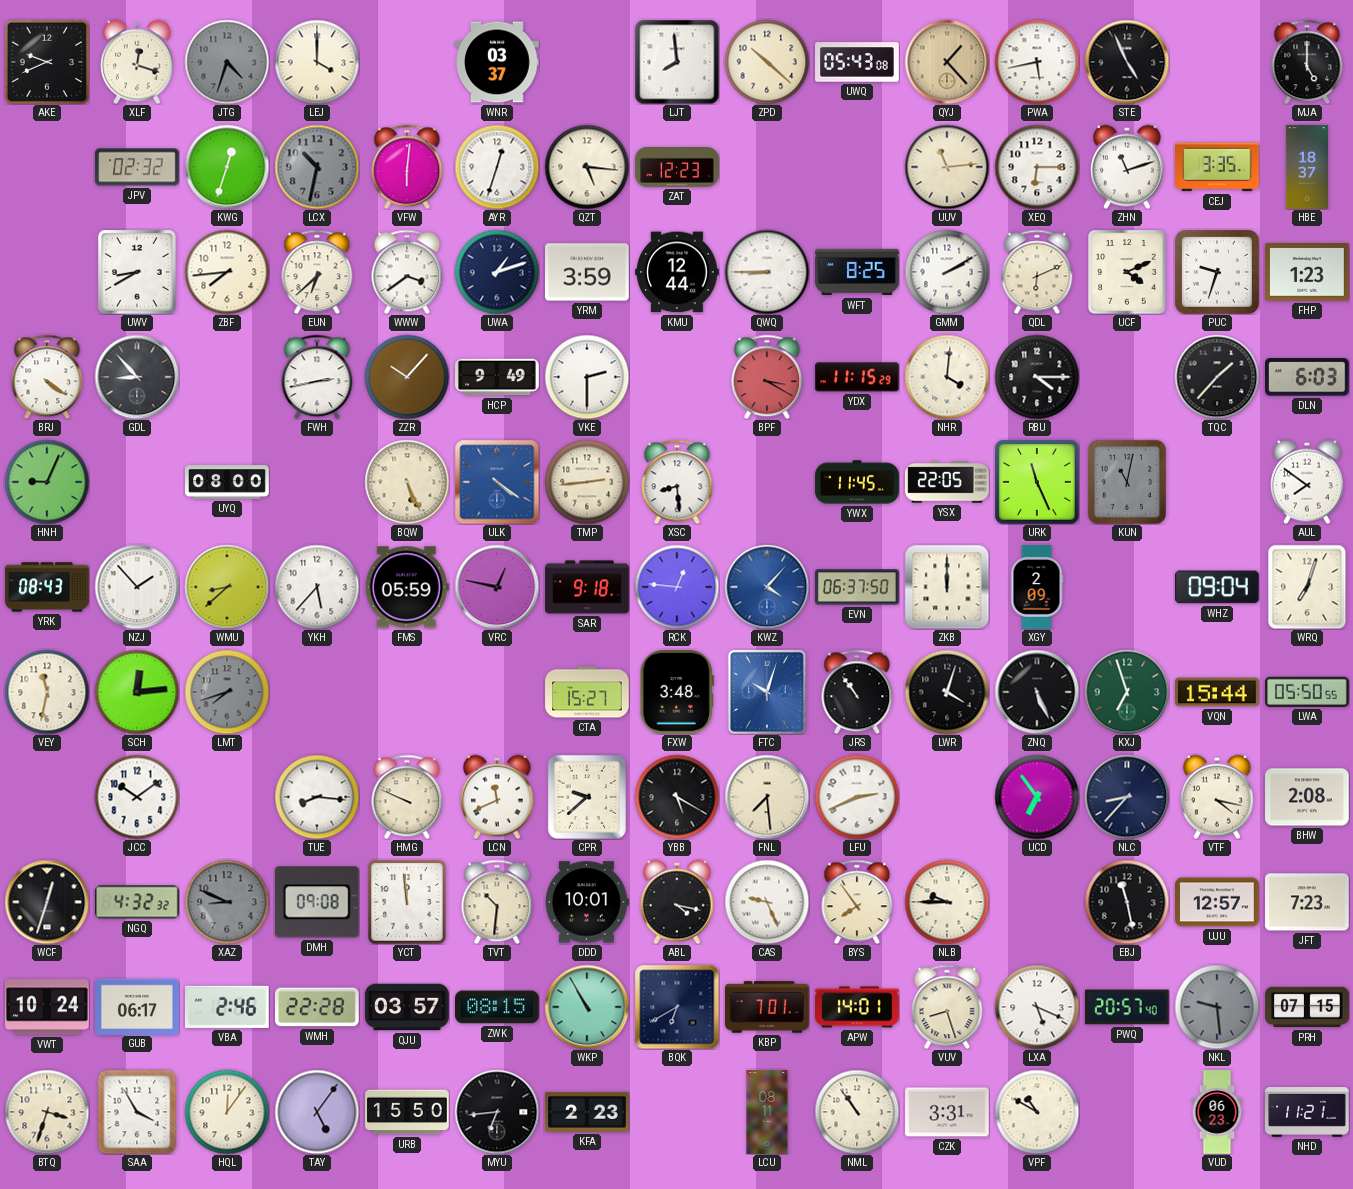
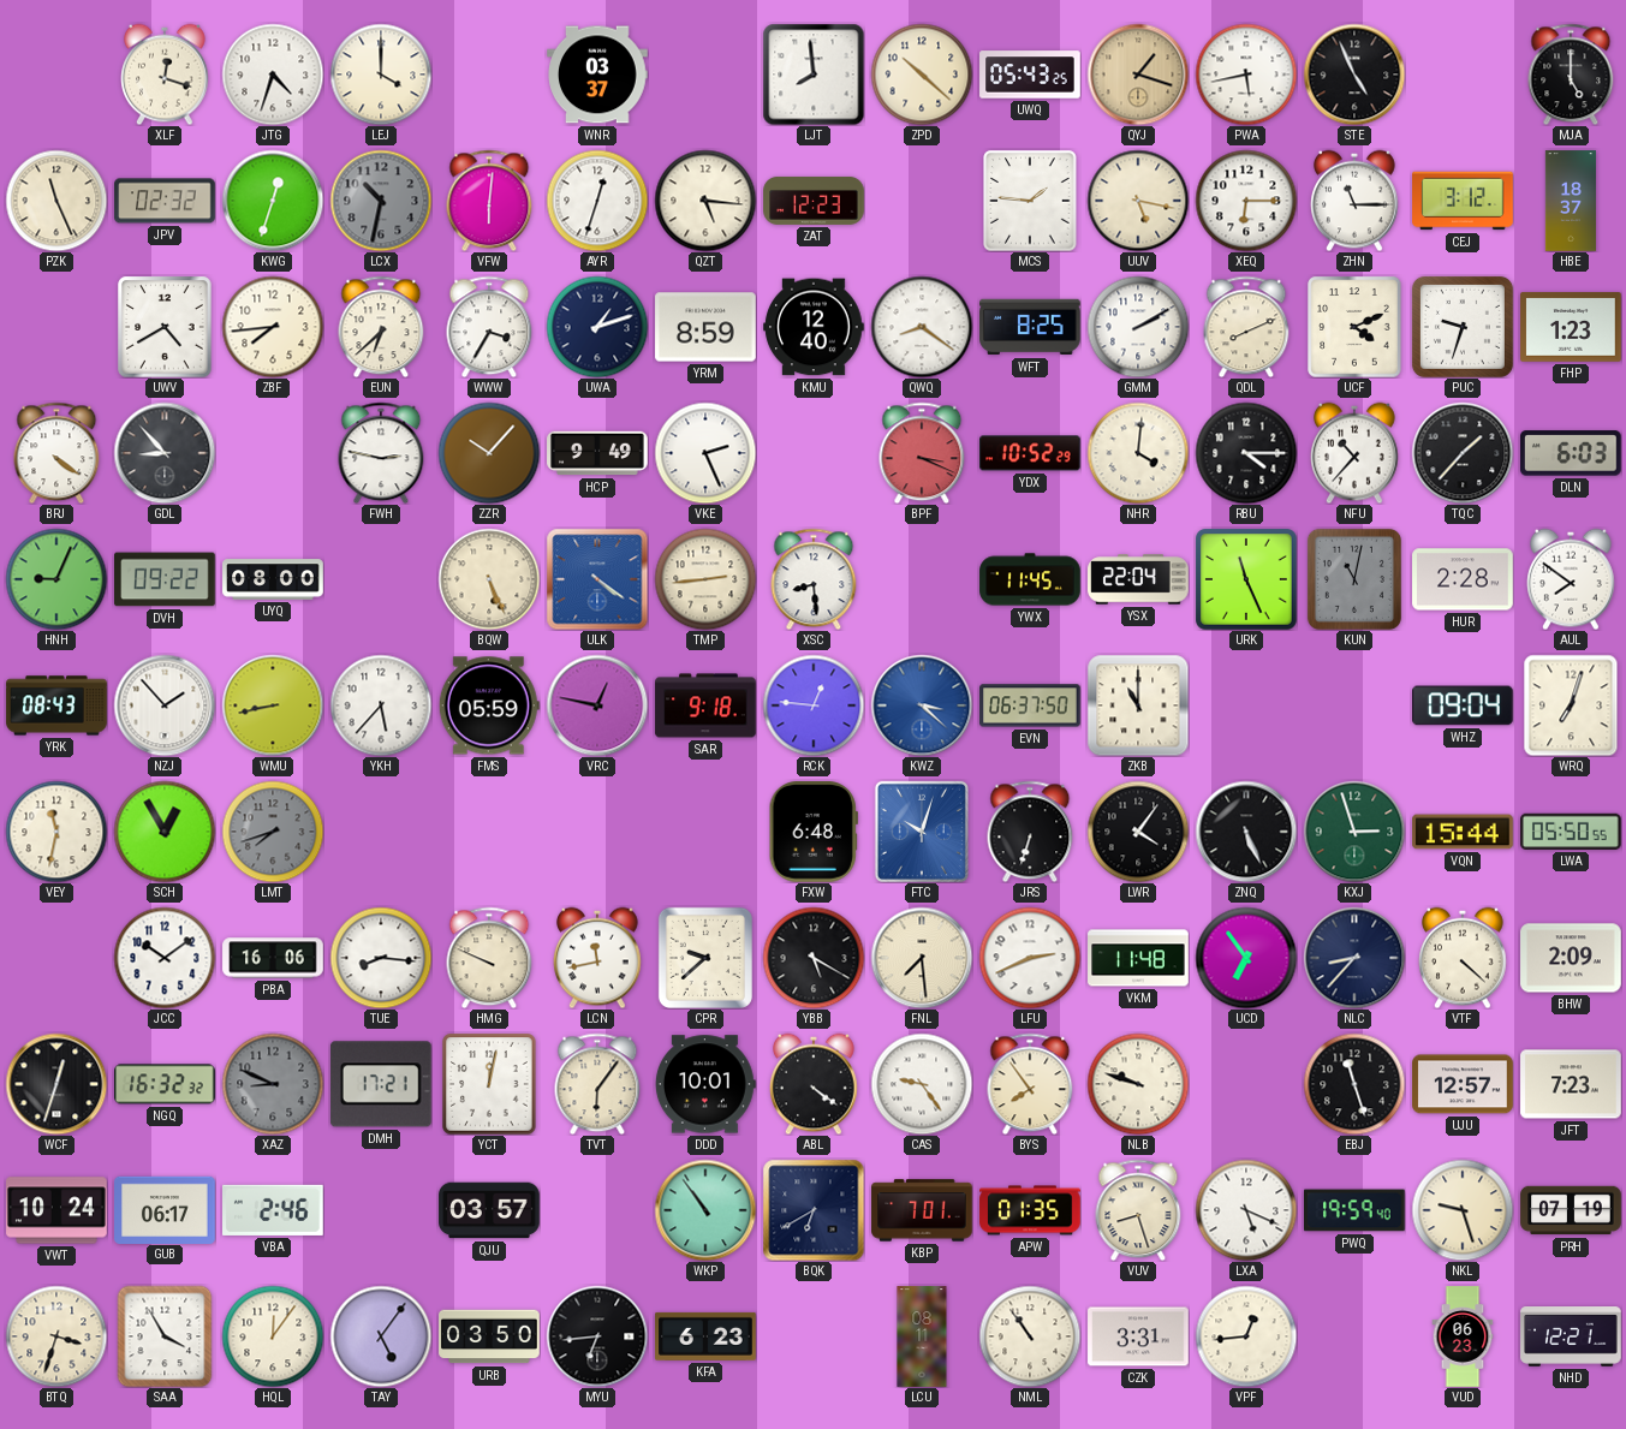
AKE: 9:41 -> none (47, 62)
JTG dial: grey -> white (273, 75)
UWQ: 05:43:08 -> 05:43:25 (1030, 75)
QYJ: 1:23 -> 1:18 (1138, 75)
PZK: none -> 11:26 (56, 201)
MCS: none -> 1:46 (1030, 201)
UUV: 11:14 -> 5:17 (1138, 201)
ZHN: 11:12 -> 11:15 (1356, 201)
CEJ: 3:35 -> 3:12 (1463, 201)
UWV: 8:40 -> 4:40 (165, 327)
WWW: 3:39 -> 3:35 (489, 327)
YRM: 3:59 -> 8:59 (705, 327)
KMU: 12:44 -> 12:40 (814, 327)
QWQ: 8:45 -> 8:21 (922, 327)
QDL: 6:11 -> 8:11 (1246, 327)
FWH: 2:43 -> 2:47 (381, 453)
VKE: 2:30 -> 2:26 (705, 453)
BPF: 3:20 -> 3:19 (922, 453)
YDX: 11:15 -> 10:52 (1031, 453)
NFU: none -> 10:37 (1356, 453)
DVH: none -> 09:22 (165, 579)
YSX: 22:05 -> 22:04 (1138, 579)
HUR: none -> 2:28 (1463, 579)
WMU: 8:38 -> 8:43 (273, 705)
KWZ: 4:07 -> 3:22 (922, 705)
ZKB: 12:00 -> 11:00 (1138, 705)
XGY: 2:09 -> none (1037, 587)
SCH: 12:14 -> 12:55 (165, 832)
CTA: 15:27 -> none (587, 692)
FXW: 3:48 -> 6:48 (814, 833)
JRS: 10:54 -> 6:33 (1030, 832)
LWR: 4:03 -> 4:06 (1138, 832)
KXJ: 6:57 -> 2:57 (1354, 832)
PBA: none -> 16:06 (273, 958)
LCN: 11:41 -> 11:43 (598, 958)
VKM: none -> 11:48 (1138, 958)
VTF: 4:17 -> 4:22 (1464, 958)
BHW: 2:08 -> 2:09 (1571, 958)
NGQ: 4:32 -> 16:32 (166, 1084)
DMH: 09:08 -> 17:21 (381, 1084)
YCT: 11:59 -> 12:02 (489, 1084)
TVT: 10:31 -> 6:06 (597, 1084)
ABL: 4:17 -> 4:21 (815, 1084)
CAS: 9:26 -> 9:24 (922, 1084)
NLB: 9:45 -> 9:48 (1138, 1084)
EBJ: 11:28 -> 11:27 (1354, 1084)
WMH: 22:28 -> none (317, 1007)
ZWK: 08:15 -> none (497, 1007)
WKP: 10:55 -> 10:54 (705, 1210)
APW: 14:01 -> 01:35 (1030, 1210)
PWQ: 20:57 -> 19:59 (1356, 1210)
NKL: 9:29 -> 9:27 (1463, 1210)
NKL dial: grey -> cream (1463, 1210)
PRH: 07:15 -> 07:19 (1571, 1210)
URB: 15:50 -> 03:50 (489, 1336)
KFA: 2:23 -> 6:23 (705, 1336)
VPF: 10:50 -> 12:44 (1246, 1336)
NHD: 11:21 -> 12:21 (1571, 1338)
